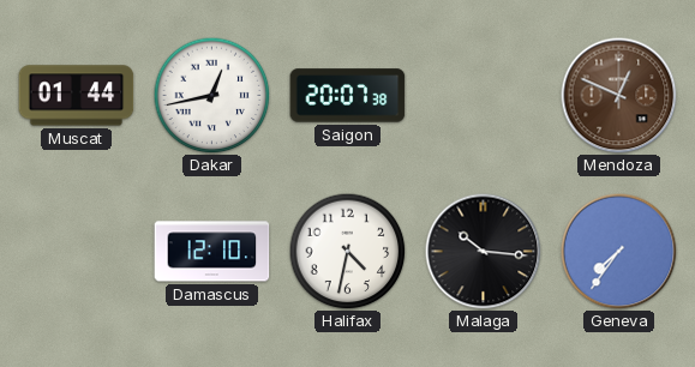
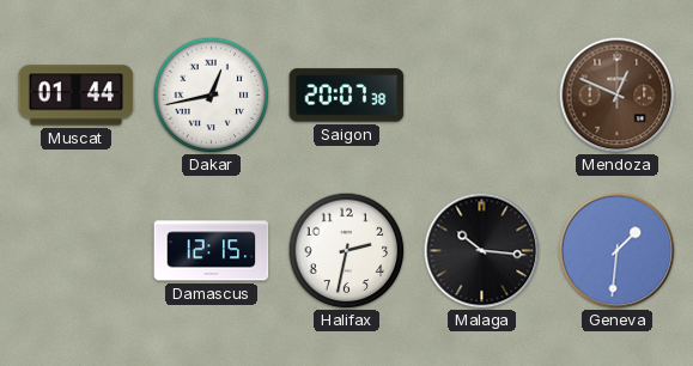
Damascus: 12:10 -> 12:15 (212, 251)
Halifax: 4:32 -> 2:32 (346, 250)
Geneva: 7:36 -> 1:31 (618, 251)
